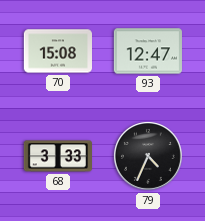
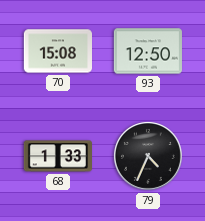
93: 12:47 -> 12:50 (148, 51)
68: 3:33 -> 1:33 (57, 156)
